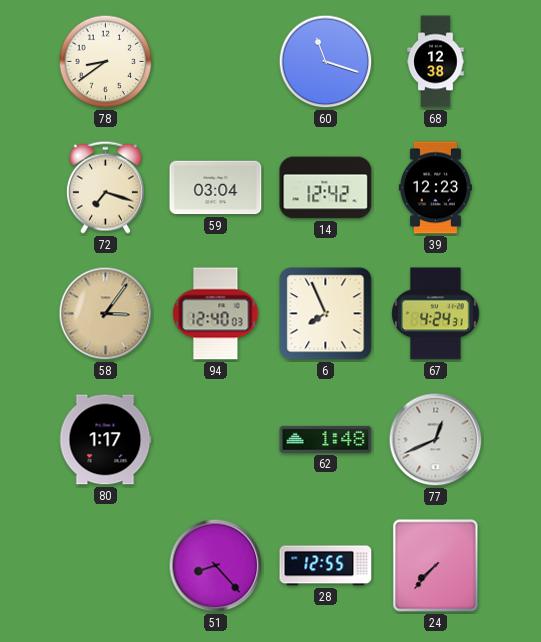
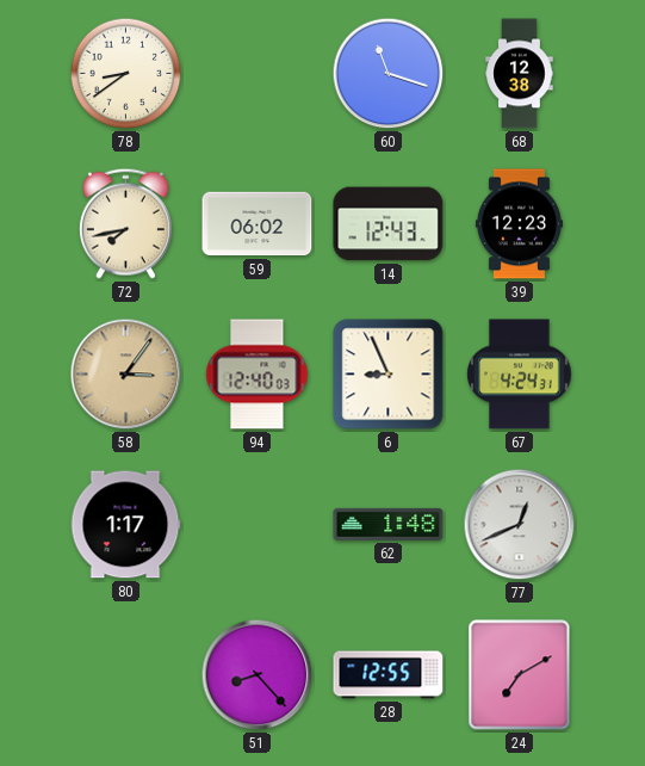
72: 7:18 -> 7:43 (125, 223)
59: 03:04 -> 06:02 (258, 224)
14: 12:42 -> 12:43 (389, 224)
6: 7:56 -> 8:56 (389, 375)
24: 7:37 -> 7:10 (520, 675)
